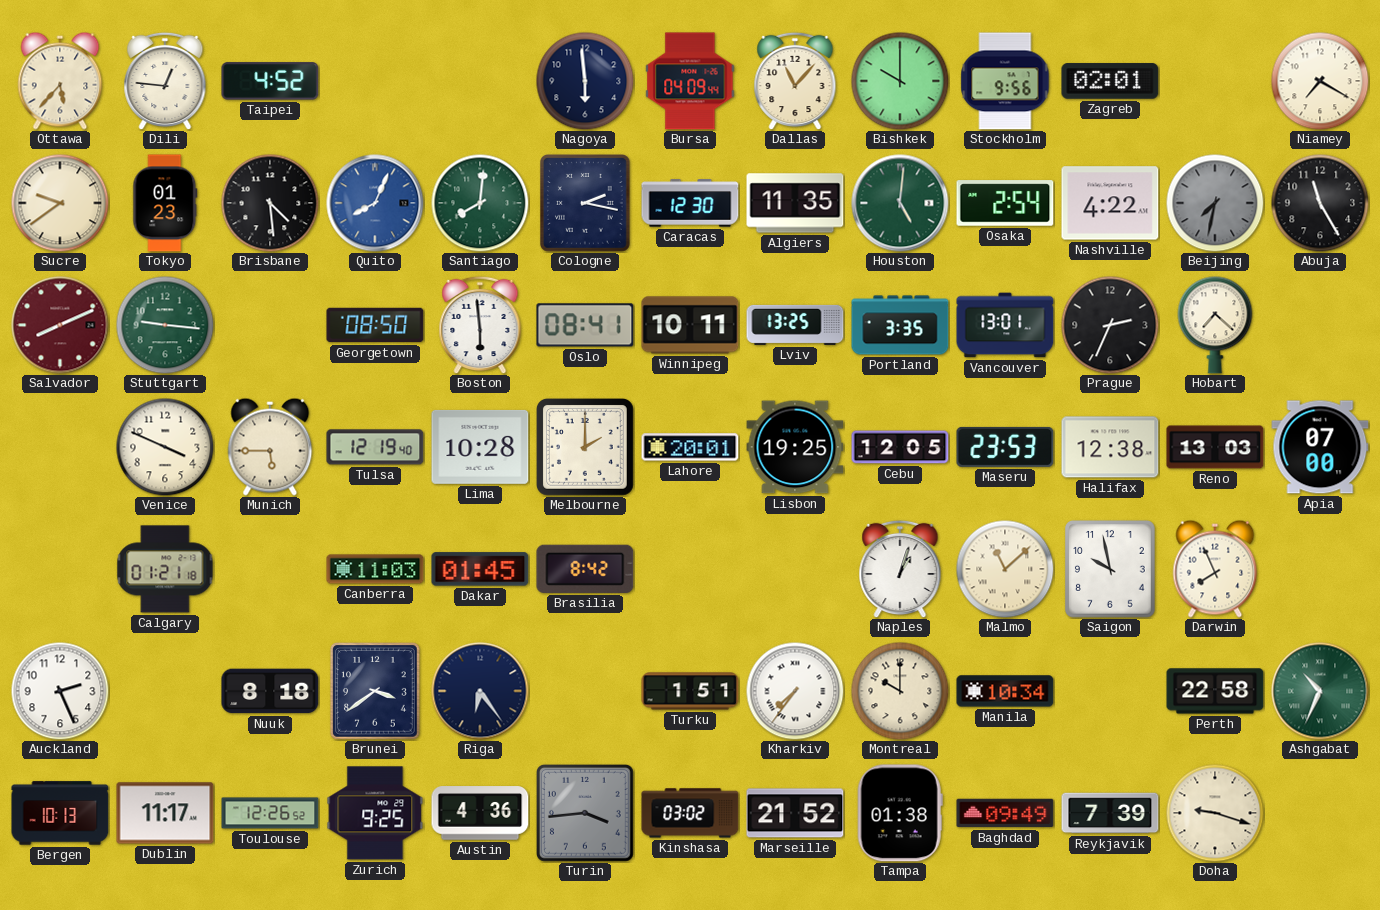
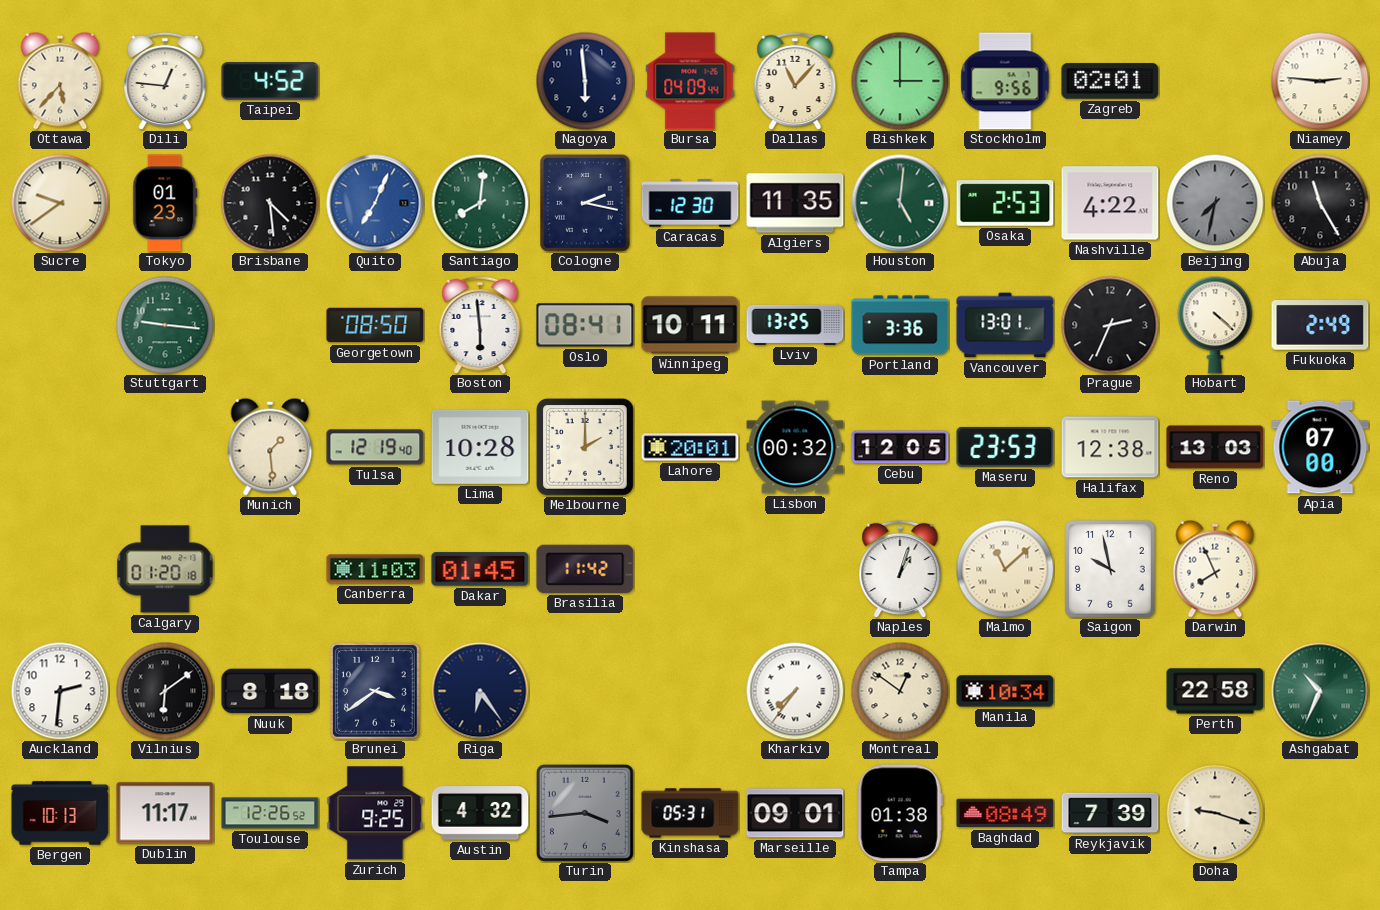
Bishkek: 10:00 -> 3:00 (900, 81)
Niamey: 7:20 -> 2:46 (1320, 81)
Quito: 8:04 -> 7:04 (375, 203)
Osaka: 2:54 -> 2:53 (1005, 203)
Salvador: 8:11 -> none (60, 325)
Portland: 3:35 -> 3:36 (900, 325)
Hobart: 7:22 -> 4:22 (1215, 325)
Fukuoka: none -> 2:49 (1320, 326)
Venice: 3:49 -> none (165, 447)
Munich: 5:45 -> 1:29 (270, 447)
Lisbon: 19:25 -> 00:32 (795, 447)
Calgary: 01:21 -> 01:20 (165, 569)
Brasilia: 8:42 -> 11:42 (585, 569)
Auckland: 2:26 -> 2:31 (60, 691)
Vilnius: none -> 6:09 (165, 691)
Turku: 1:51 -> none (690, 691)
Montreal: 10:00 -> 12:51 (900, 691)
Austin: 4:36 -> 4:32 (480, 813)
Kinshasa: 03:02 -> 05:31 (690, 813)
Marseille: 21:52 -> 09:01 (795, 813)
Baghdad: 09:49 -> 08:49 (1005, 813)
